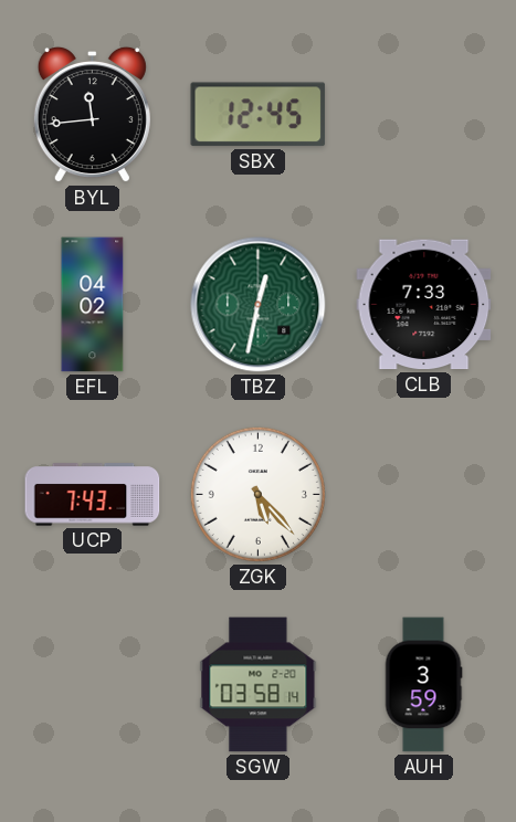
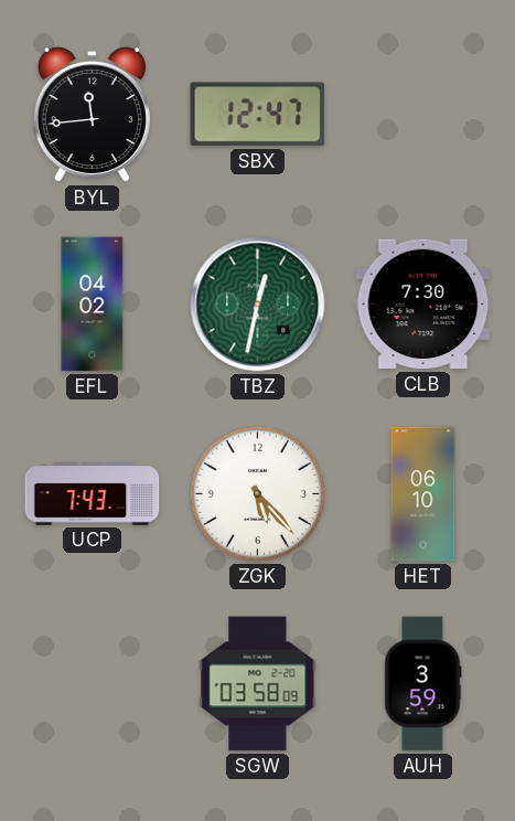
SBX: 12:45 -> 12:47 (258, 115)
CLB: 7:33 -> 7:30 (423, 305)
HET: none -> 06:10 (423, 494)
SGW: 03:58:14 -> 03:58:09 (258, 684)
